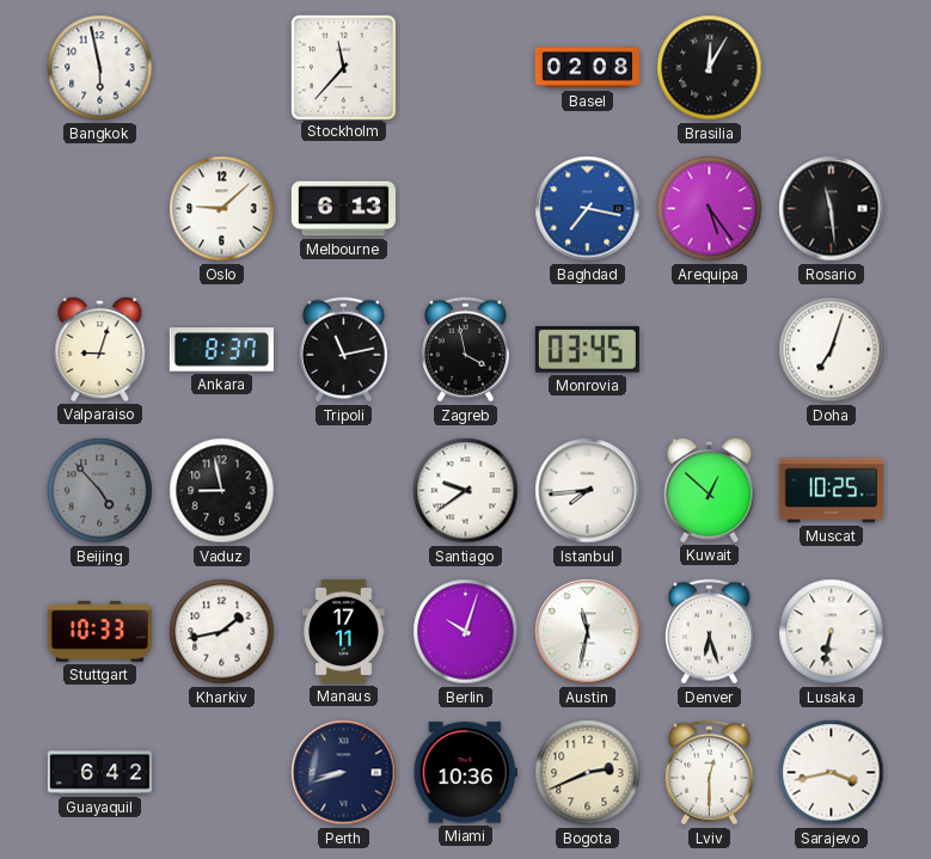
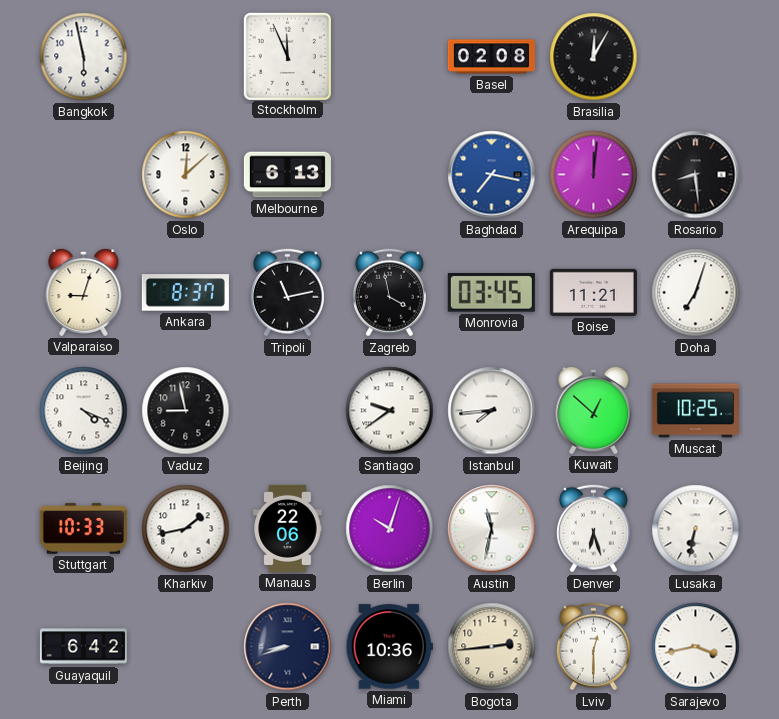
Stockholm: 11:37 -> 11:56 (287, 56)
Oslo: 9:08 -> 12:08 (186, 175)
Arequipa: 5:24 -> 12:01 (594, 175)
Rosario: 11:29 -> 8:29 (696, 175)
Boise: none -> 11:21 (593, 292)
Beijing: 4:53 -> 4:19 (84, 411)
Beijing dial: grey -> white (84, 411)
Manaus: 17:11 -> 22:06 (288, 528)
Bogota: 2:41 -> 2:44 (492, 647)
